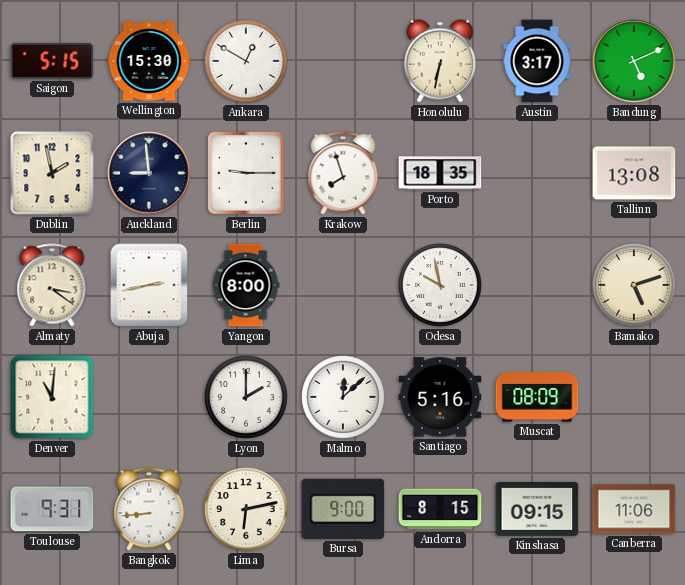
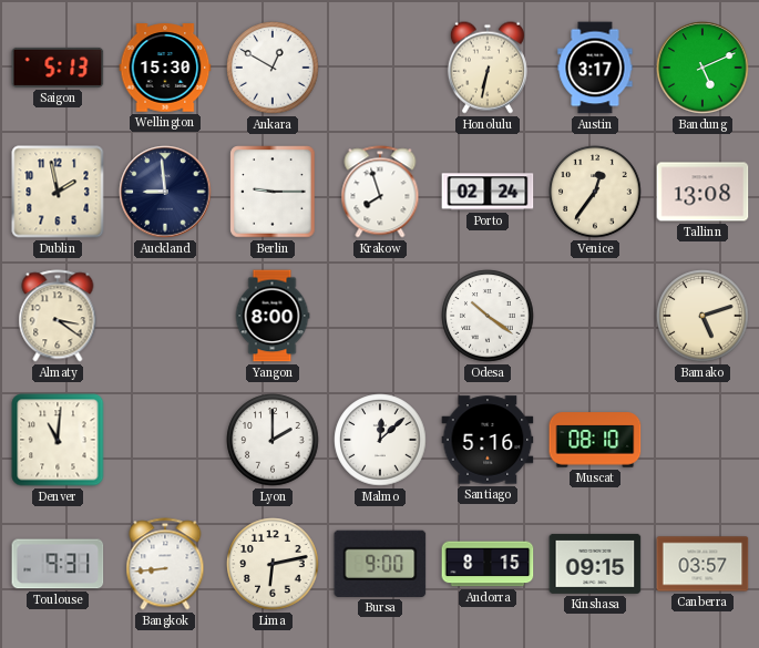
Saigon: 5:15 -> 5:13 (58, 68)
Porto: 18:35 -> 02:24 (488, 192)
Venice: none -> 12:36 (595, 192)
Abuja: 2:43 -> none (149, 285)
Odesa: 9:58 -> 10:21 (488, 316)
Muscat: 08:09 -> 08:10 (595, 440)
Canberra: 11:06 -> 03:57 (702, 564)
